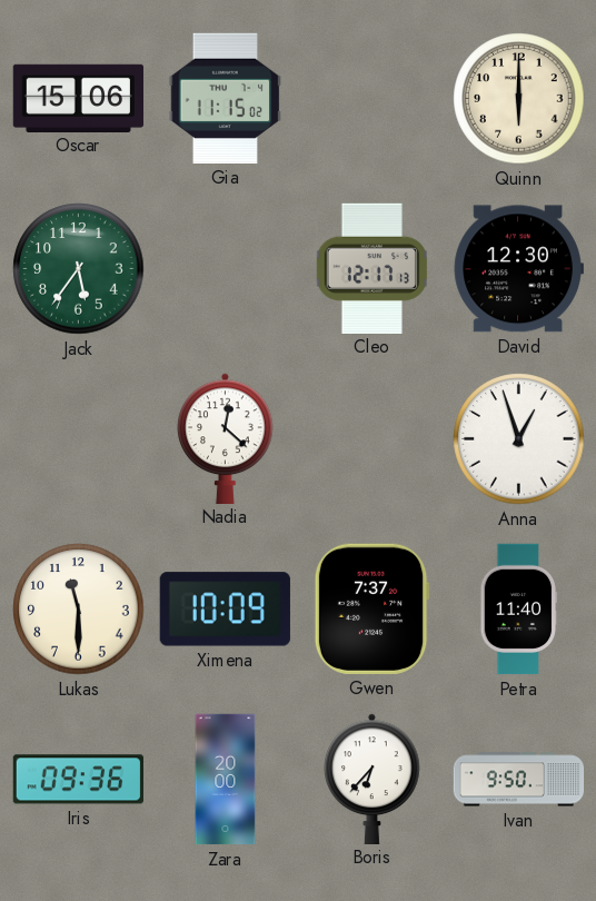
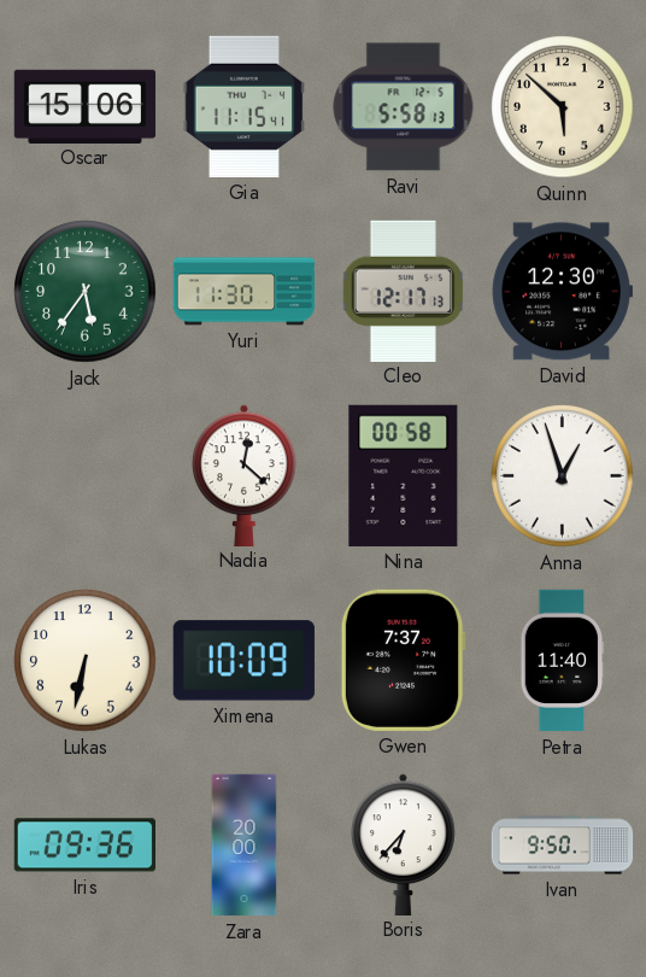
Gia: 11:15:02 -> 11:15:41 (245, 106)
Ravi: none -> 5:58 (404, 107)
Quinn: 6:00 -> 5:52 (563, 107)
Yuri: none -> 11:30 (245, 292)
Nina: none -> 00:58 (404, 475)
Lukas: 11:30 -> 6:32 (86, 661)
